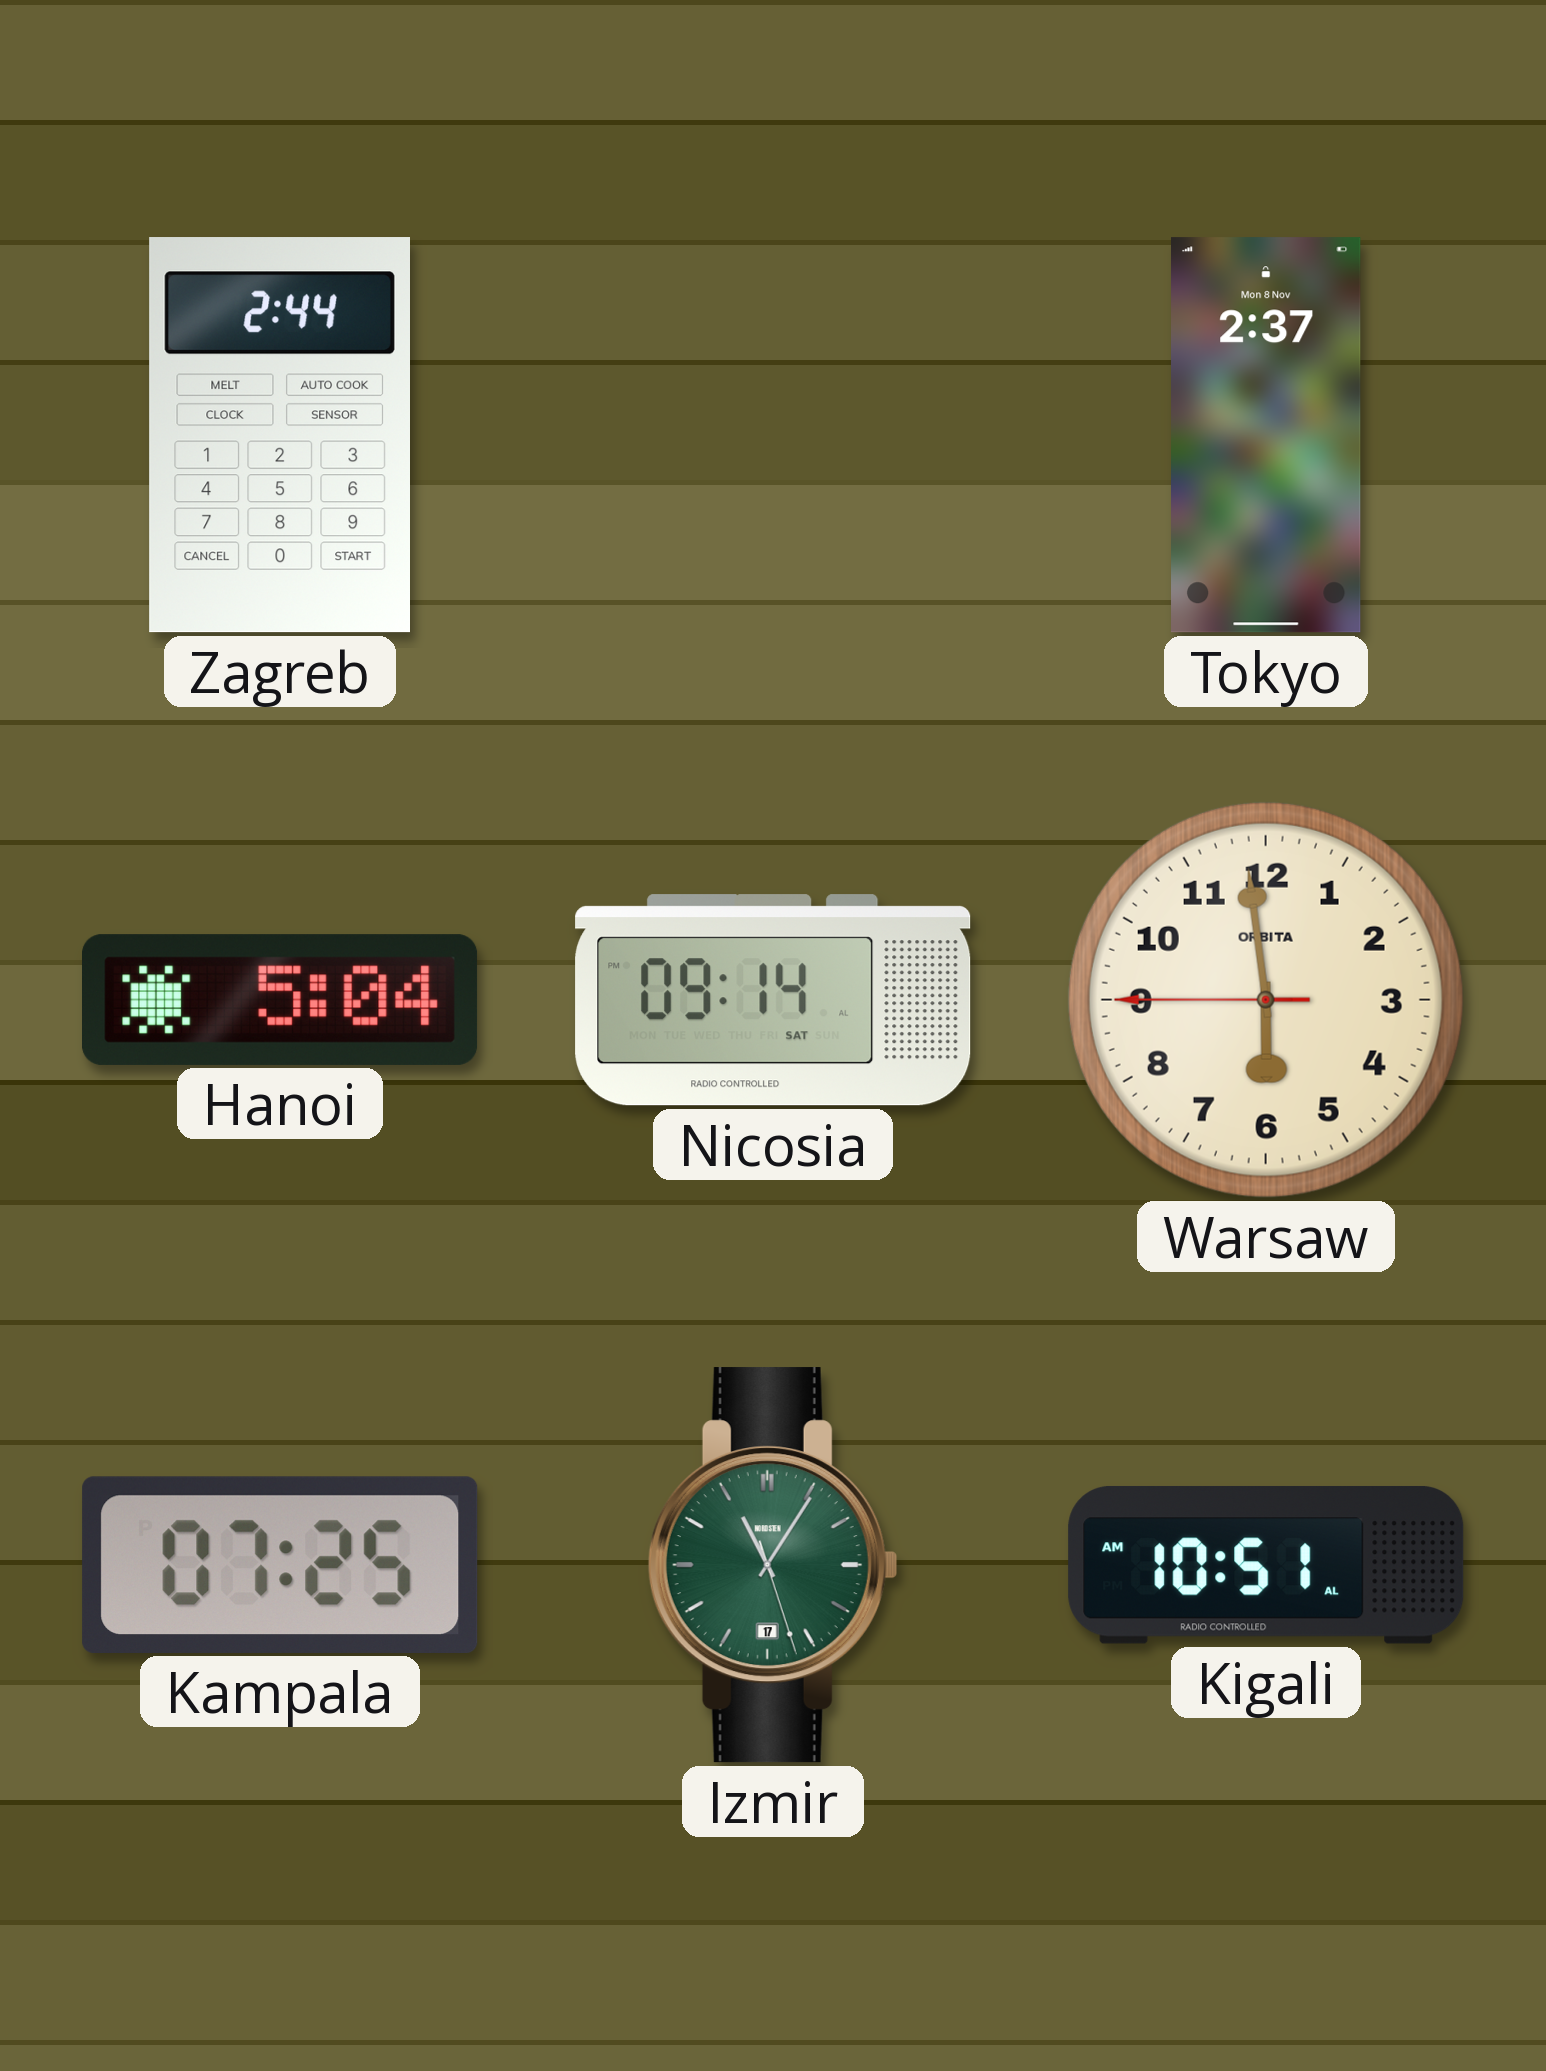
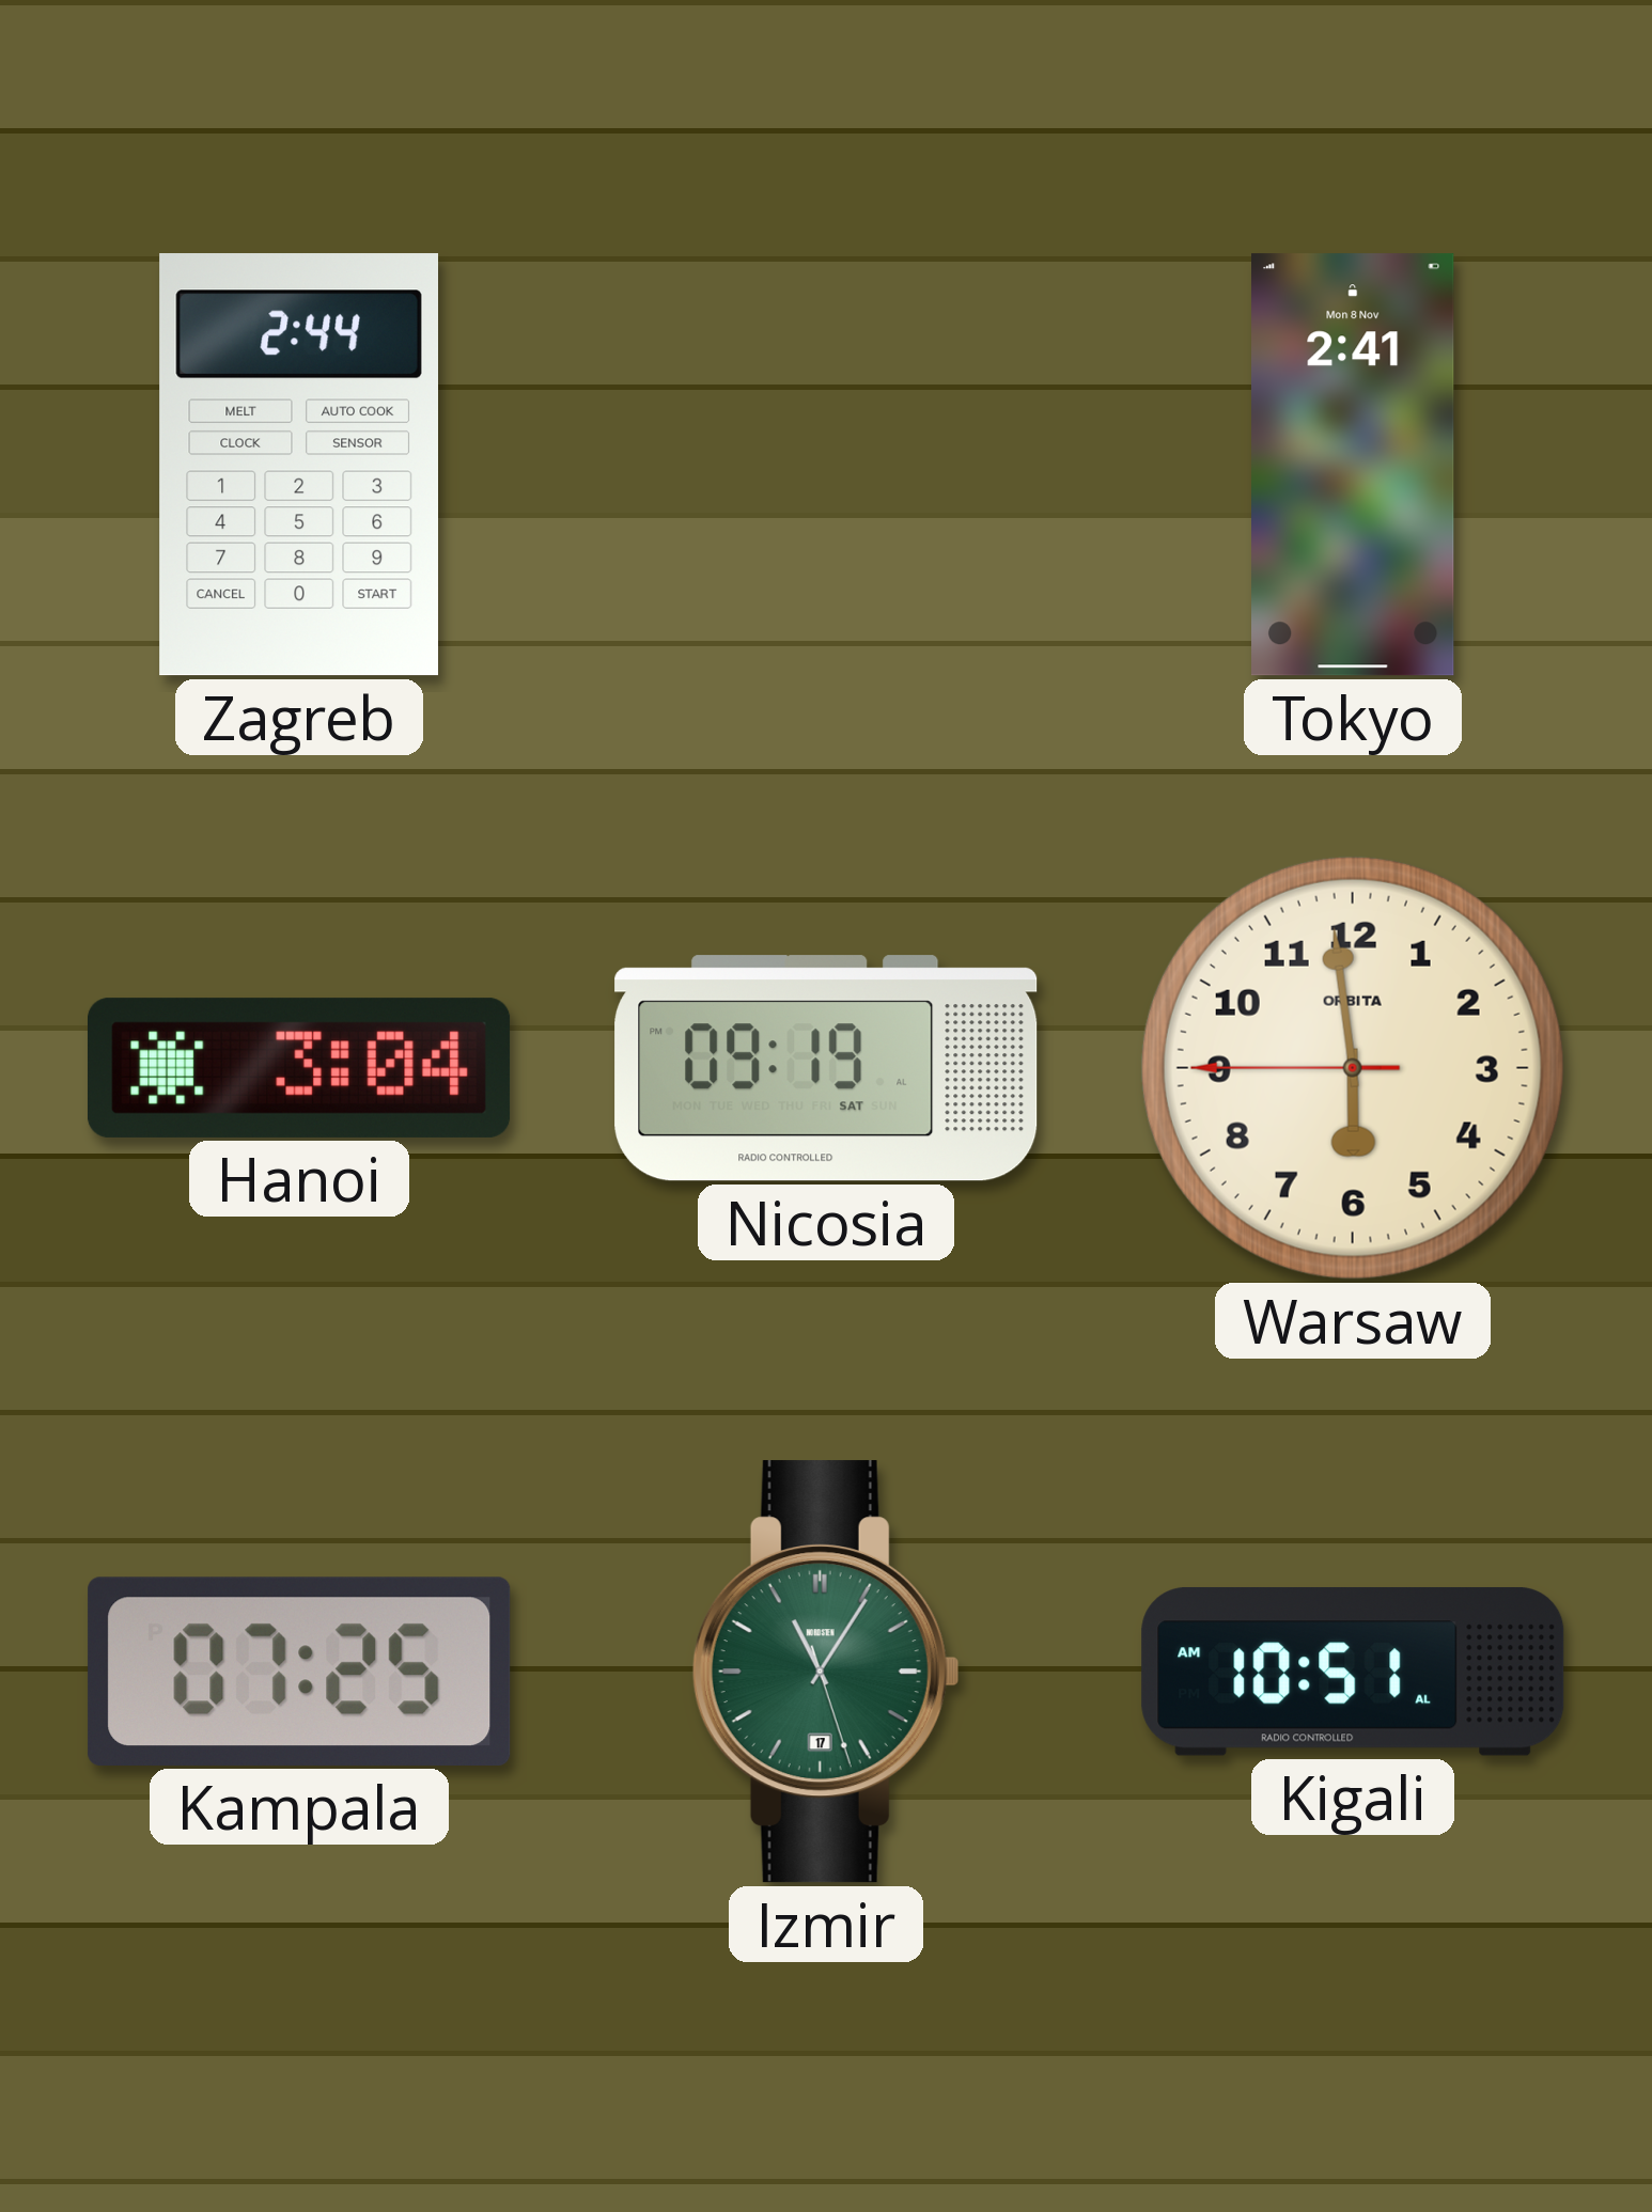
Tokyo: 2:37 -> 2:41 (1354, 465)
Hanoi: 5:04 -> 3:04 (300, 1068)
Nicosia: 09:14 -> 09:19 (826, 1068)
